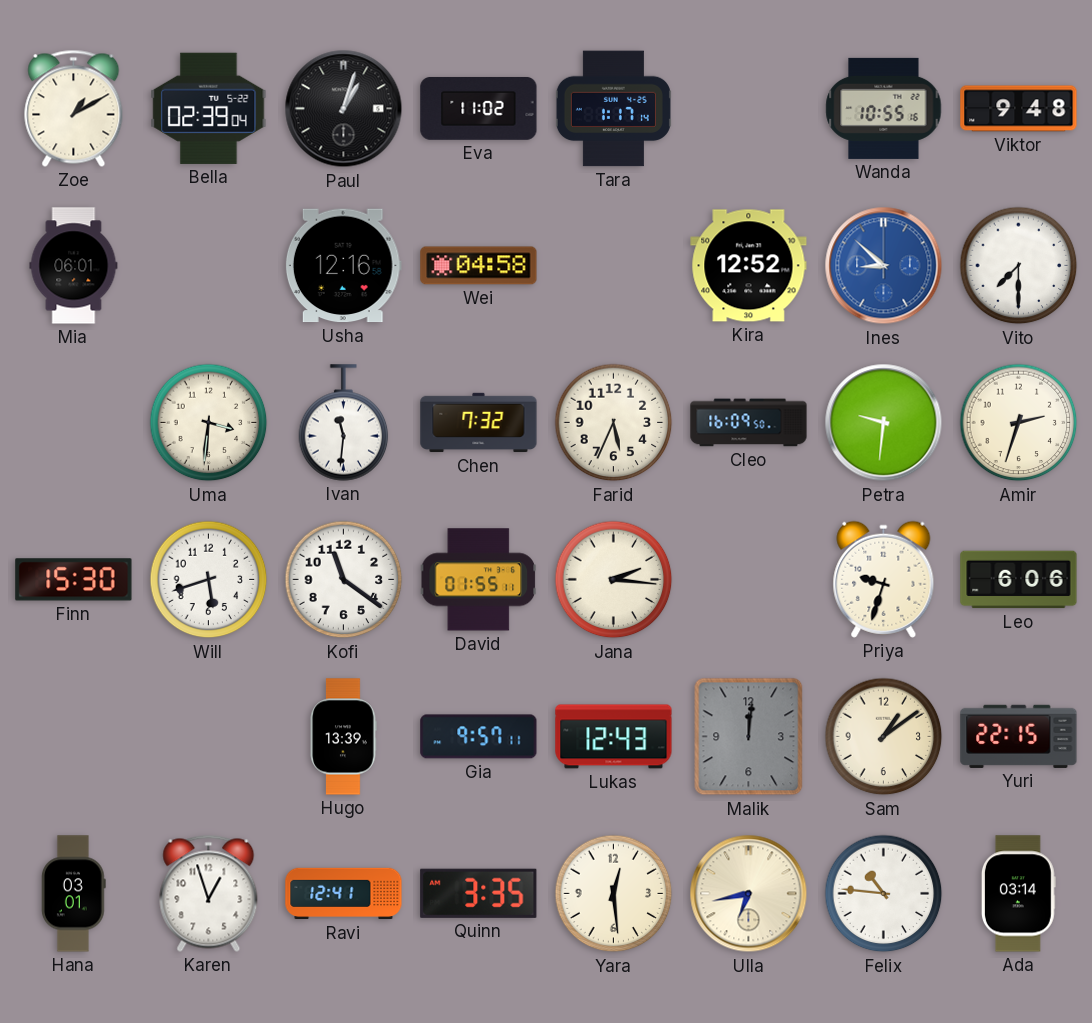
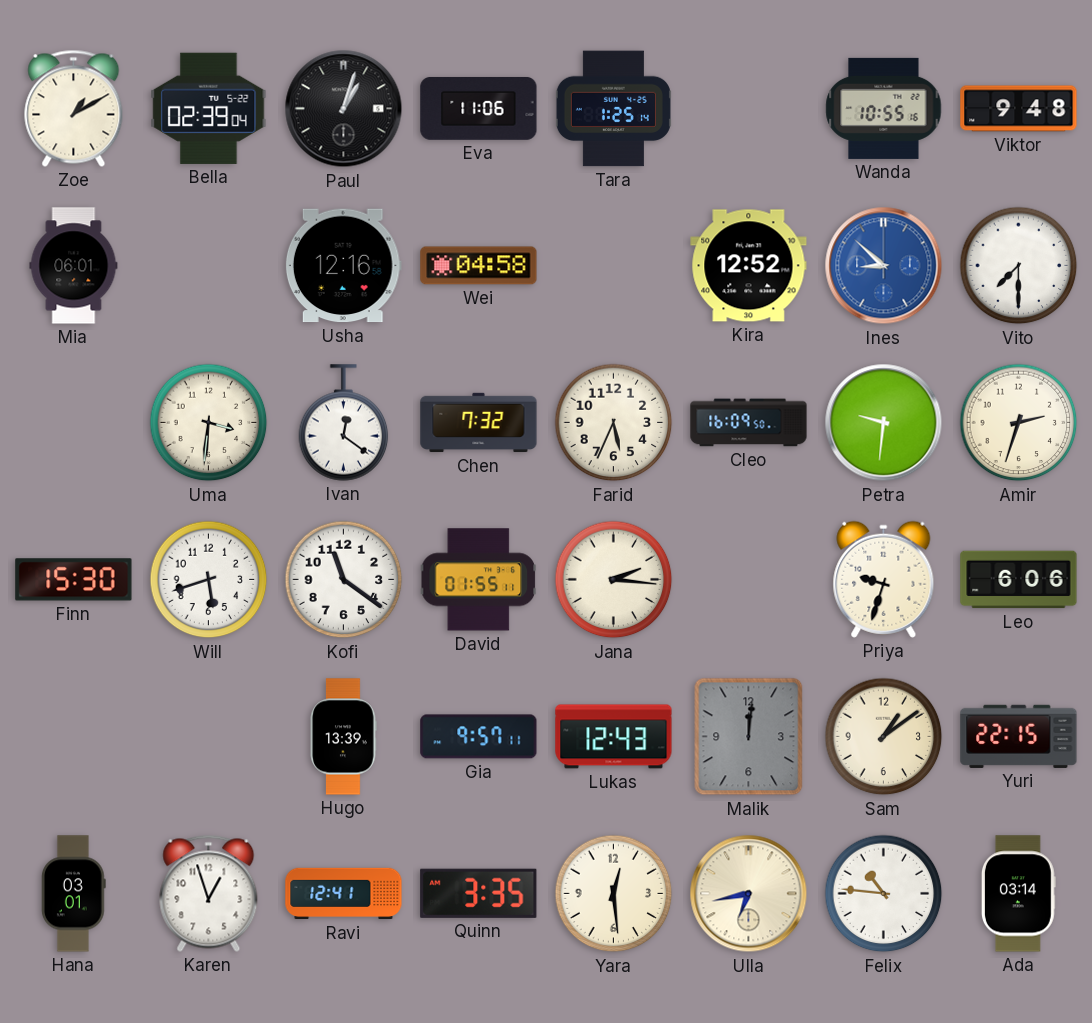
Eva: 11:02 -> 11:06 (479, 109)
Tara: 1:17 -> 1:25 (613, 109)
Ivan: 11:31 -> 12:21 (344, 423)
